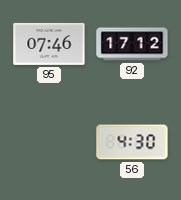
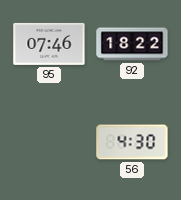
92: 17:12 -> 18:22 (132, 44)
